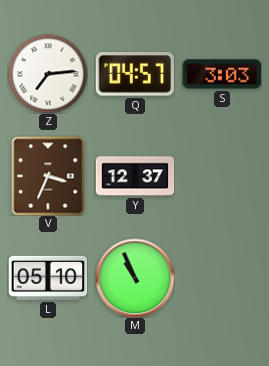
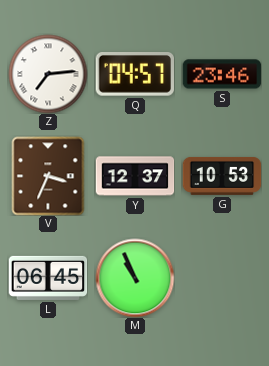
S: 3:03 -> 23:46 (222, 74)
G: none -> 10:53 (222, 176)
L: 05:10 -> 06:45 (48, 278)
